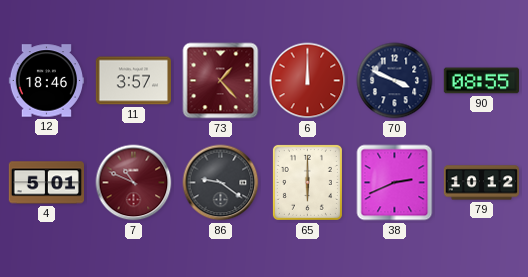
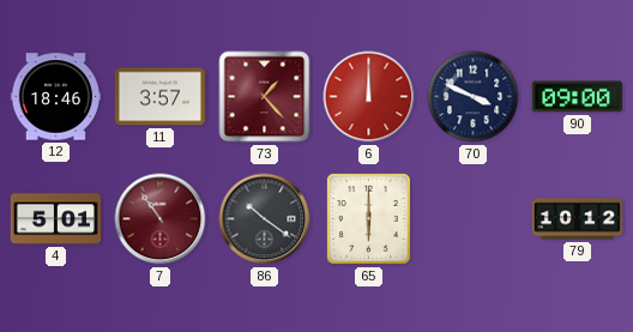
90: 08:55 -> 09:00 (577, 97)
7: 10:49 -> 10:54 (161, 219)
86: 9:21 -> 10:21 (265, 219)
38: 2:41 -> none (395, 183)
